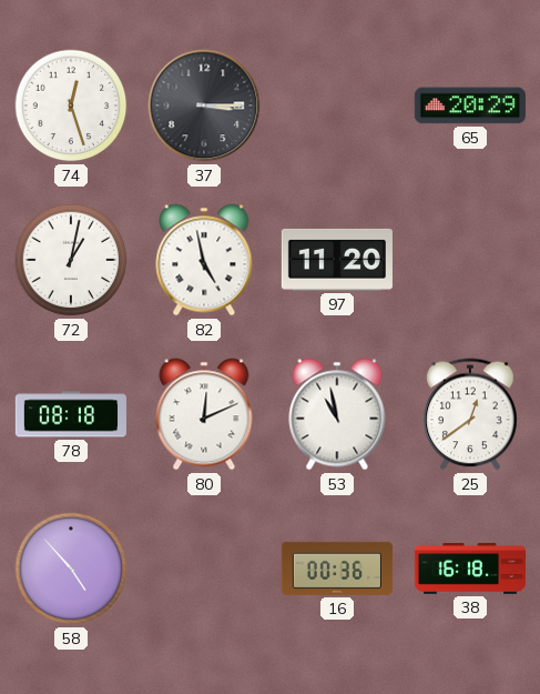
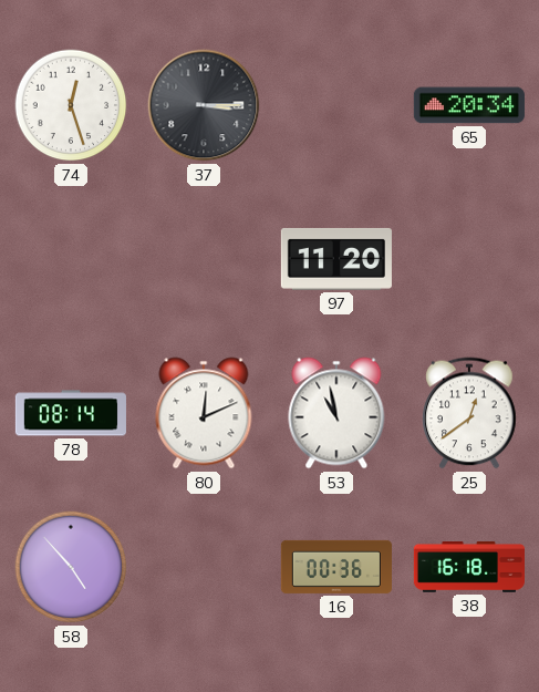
65: 20:29 -> 20:34 (469, 105)
72: 1:02 -> none (71, 260)
82: 4:58 -> none (204, 260)
78: 08:18 -> 08:14 (71, 413)
